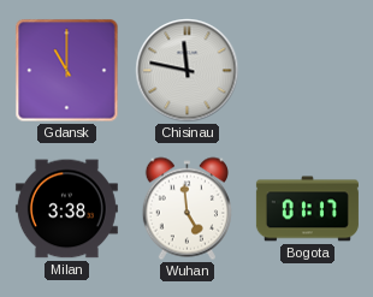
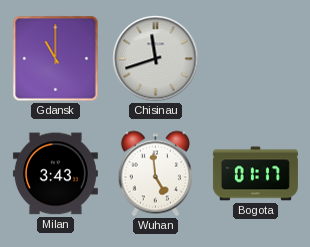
Chisinau: 11:47 -> 11:42 (156, 59)
Milan: 3:38 -> 3:43 (55, 174)
